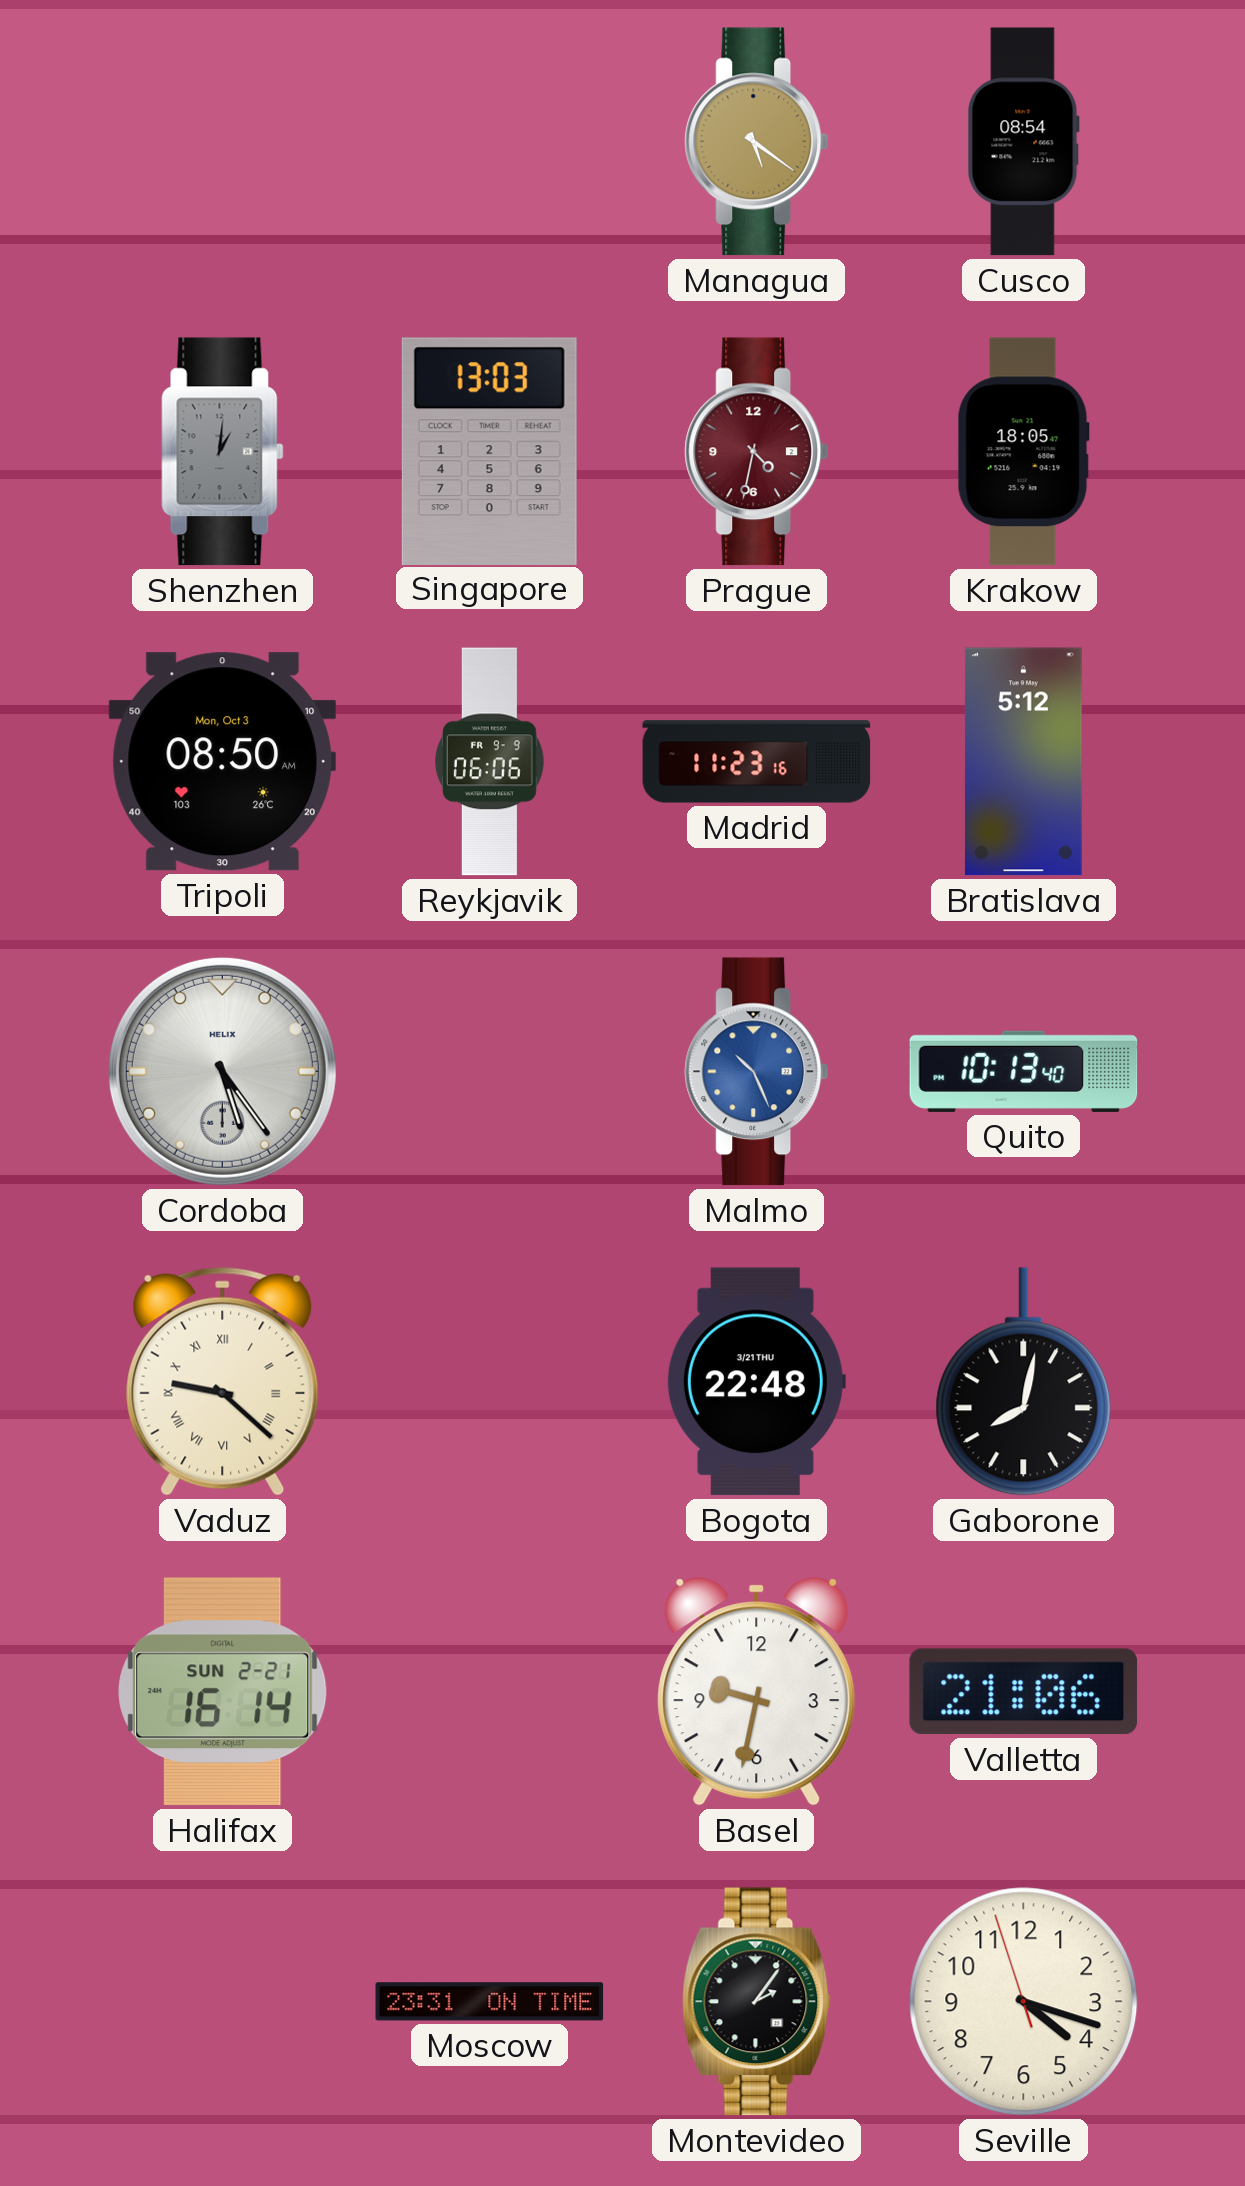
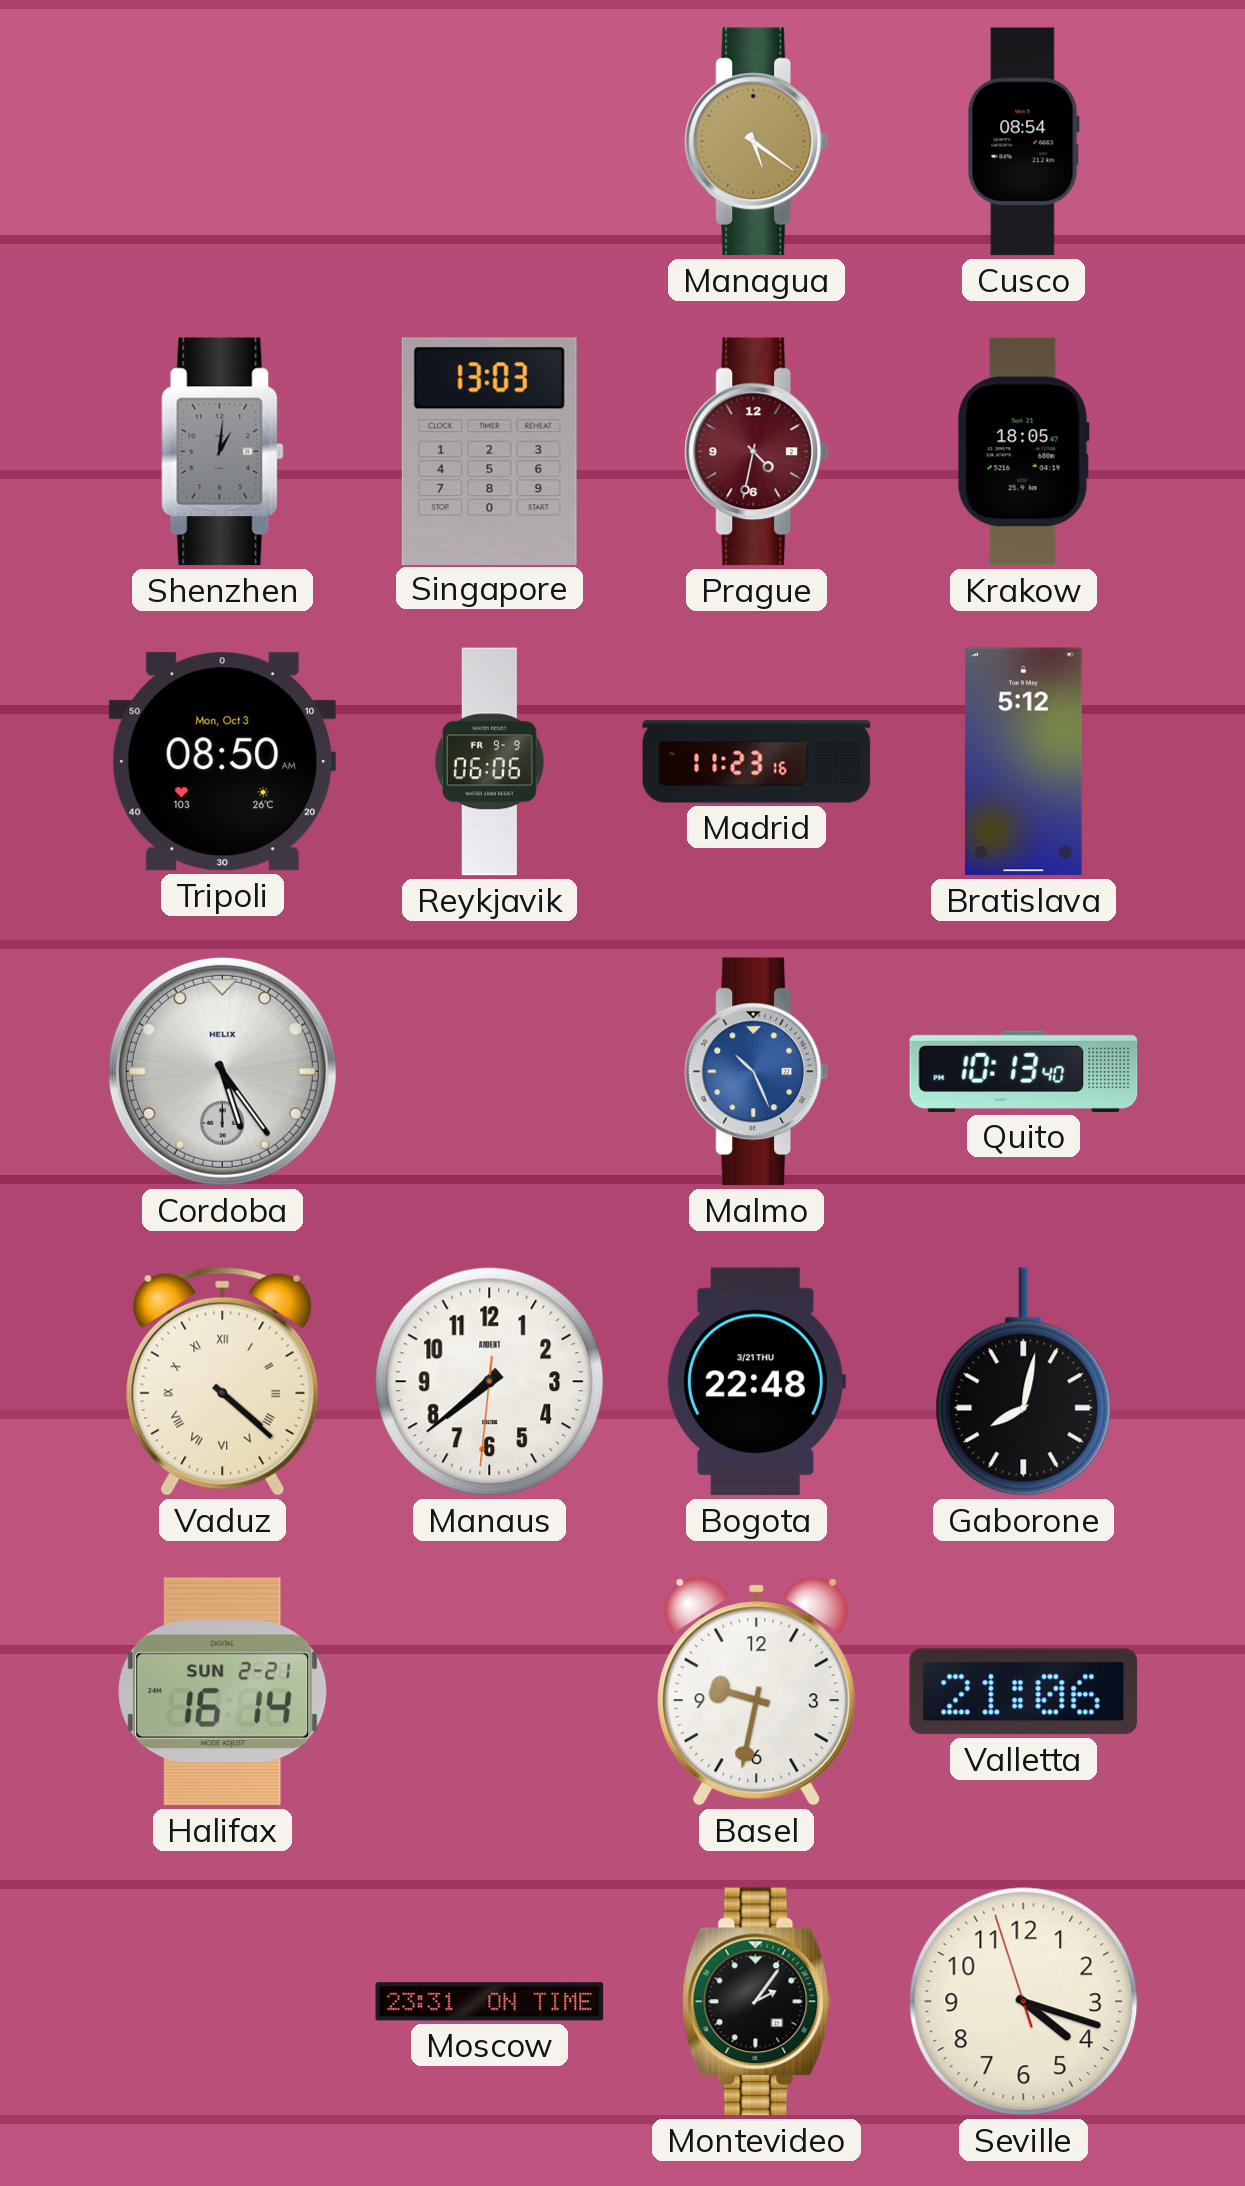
Vaduz: 9:22 -> 4:22 (223, 1381)
Manaus: none -> 7:38 (490, 1382)
